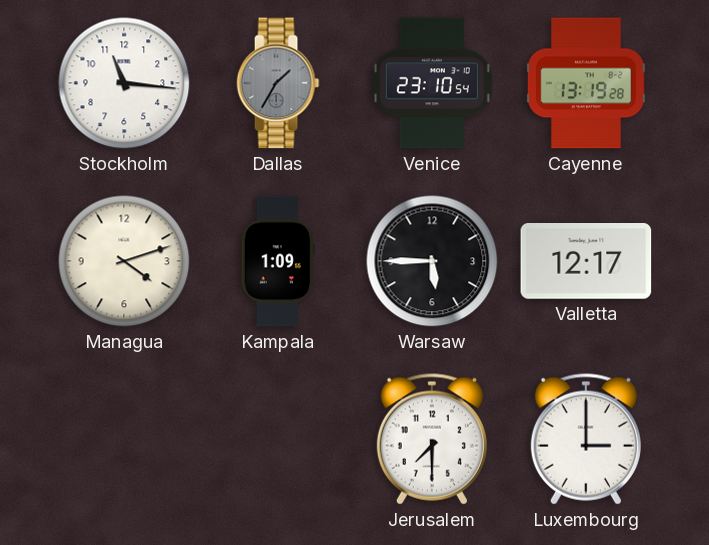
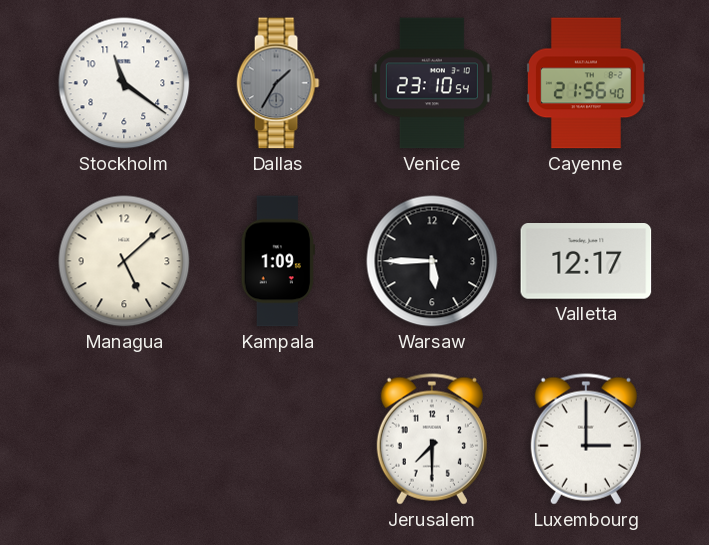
Stockholm: 11:16 -> 11:21 (124, 83)
Cayenne: 13:19 -> 21:56 (586, 83)
Managua: 4:12 -> 5:08 (124, 261)
